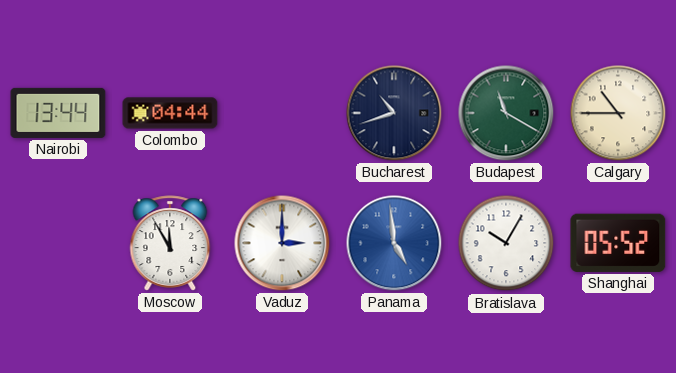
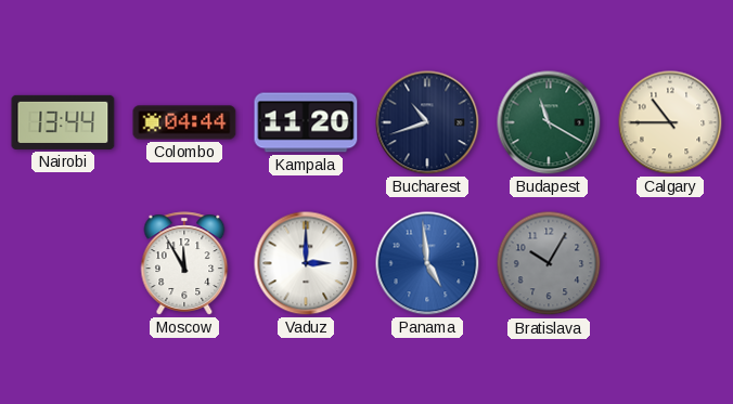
Kampala: none -> 11:20 (306, 122)
Bratislava dial: white -> grey (549, 263)
Shanghai: 05:52 -> none (618, 243)
